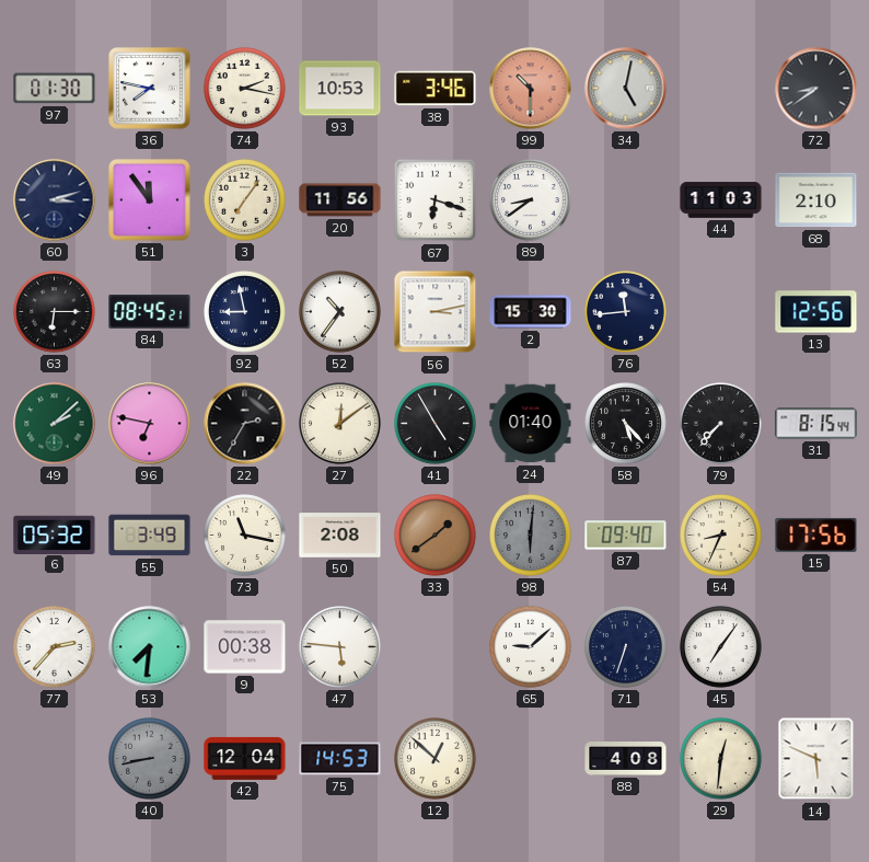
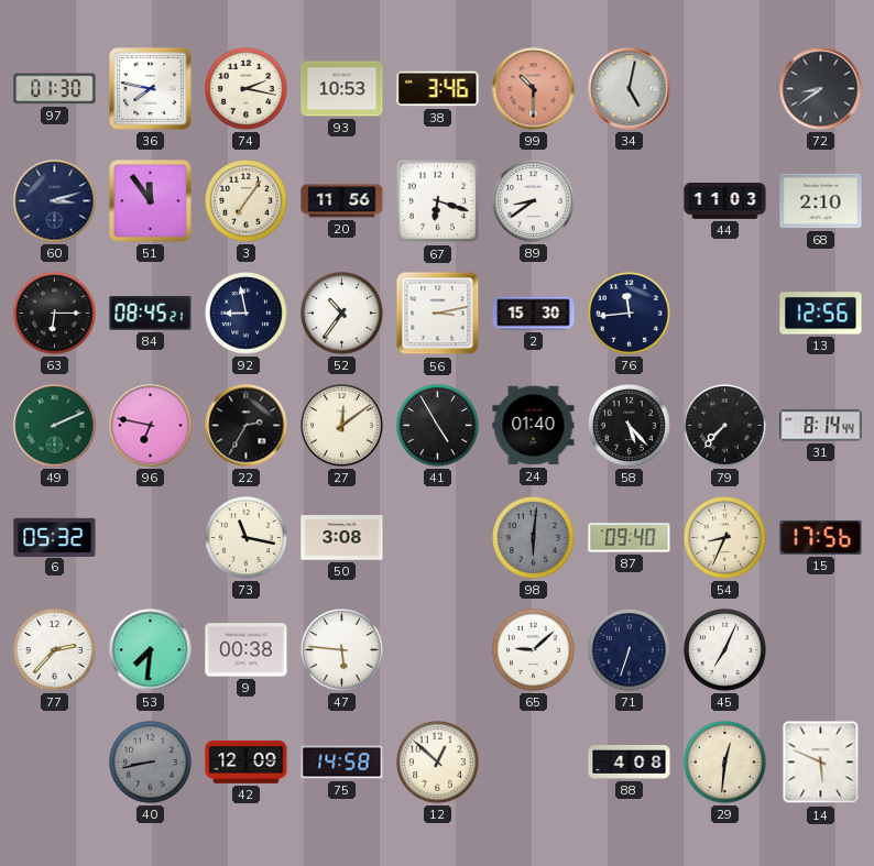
49: 2:08 -> 2:11 (55, 426)
31: 8:15 -> 8:14 (821, 426)
55: 3:49 -> none (150, 536)
50: 2:08 -> 3:08 (342, 538)
33: 1:39 -> none (436, 536)
45: 7:06 -> 7:04 (725, 650)
42: 12:04 -> 12:09 (247, 761)
75: 14:53 -> 14:58 (342, 763)
